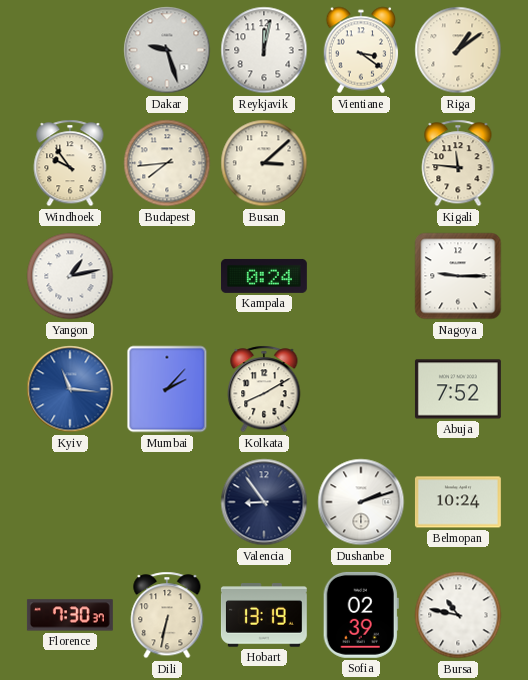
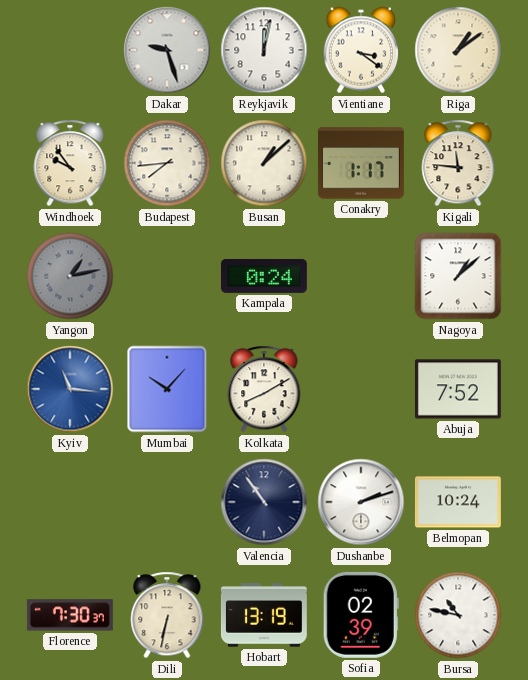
Busan: 3:08 -> 1:08 (264, 163)
Conakry: none -> 1:17 (361, 163)
Yangon dial: white -> grey (70, 276)
Nagoya: 9:15 -> 1:08 (458, 276)
Mumbai: 2:07 -> 10:07 (167, 389)
Valencia: 8:54 -> 10:54 (264, 502)
